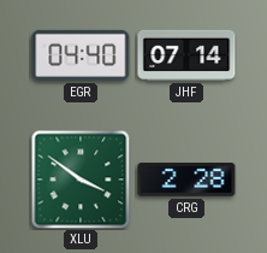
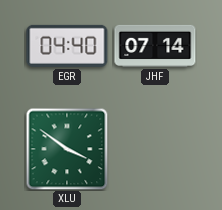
CRG: 2:28 -> none (186, 180)
